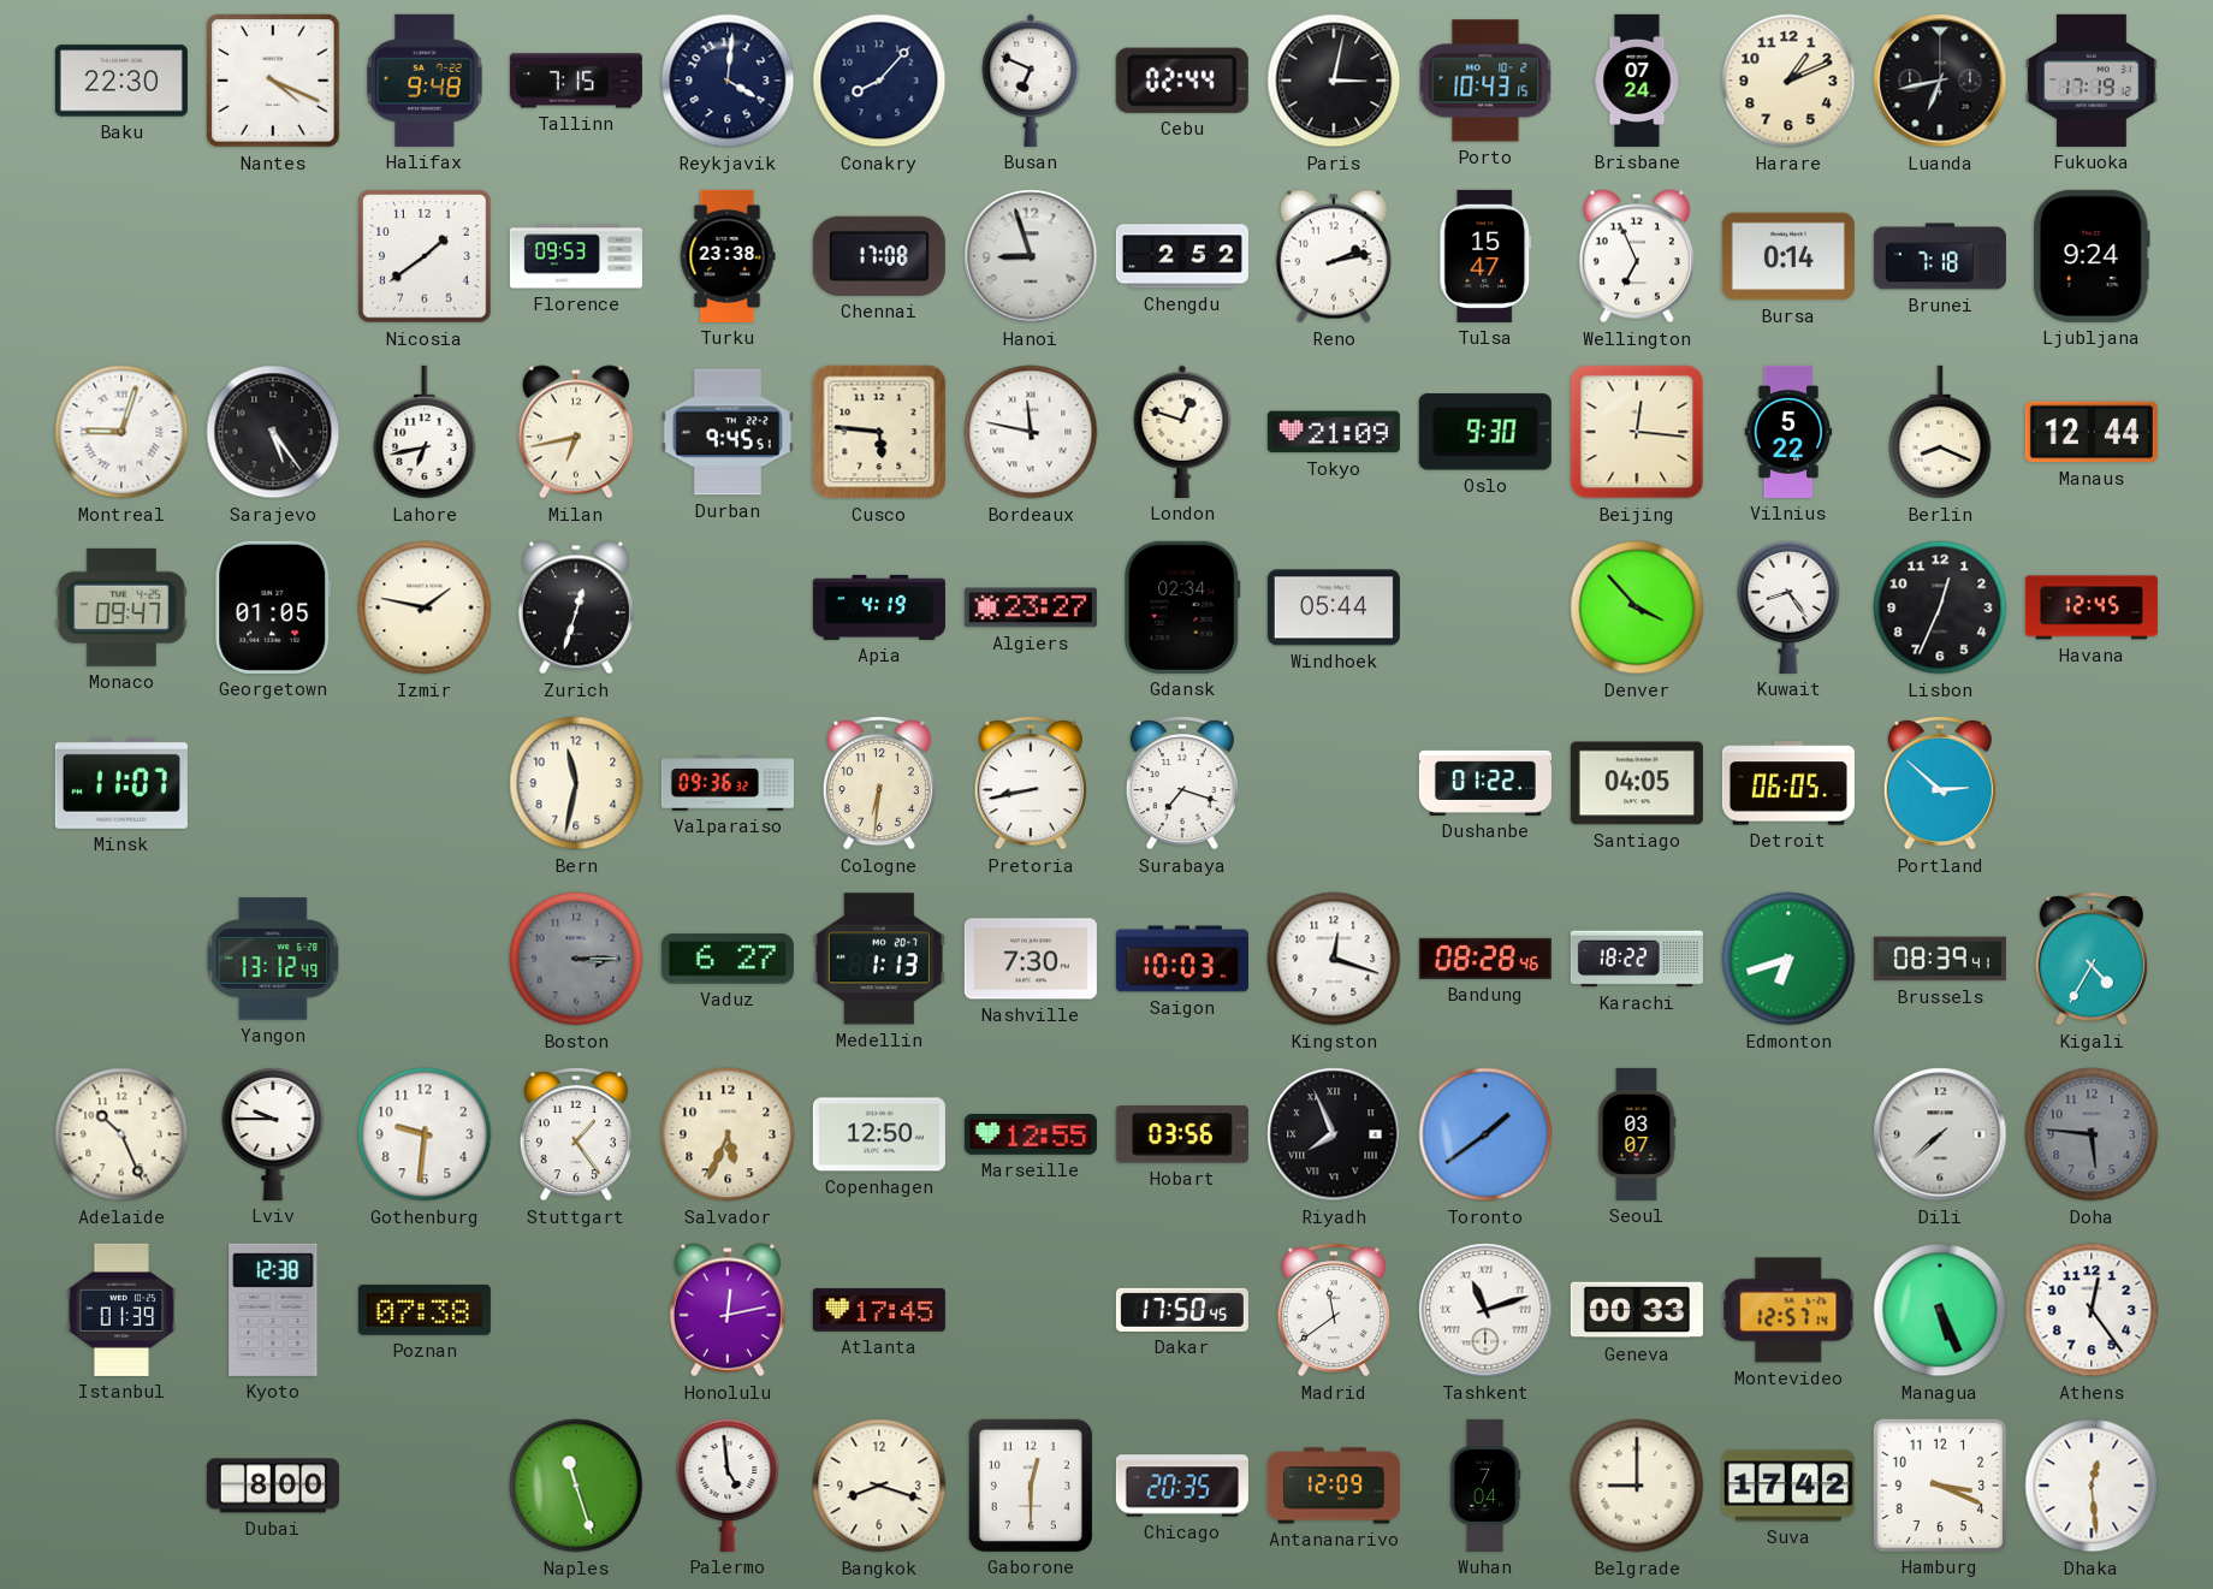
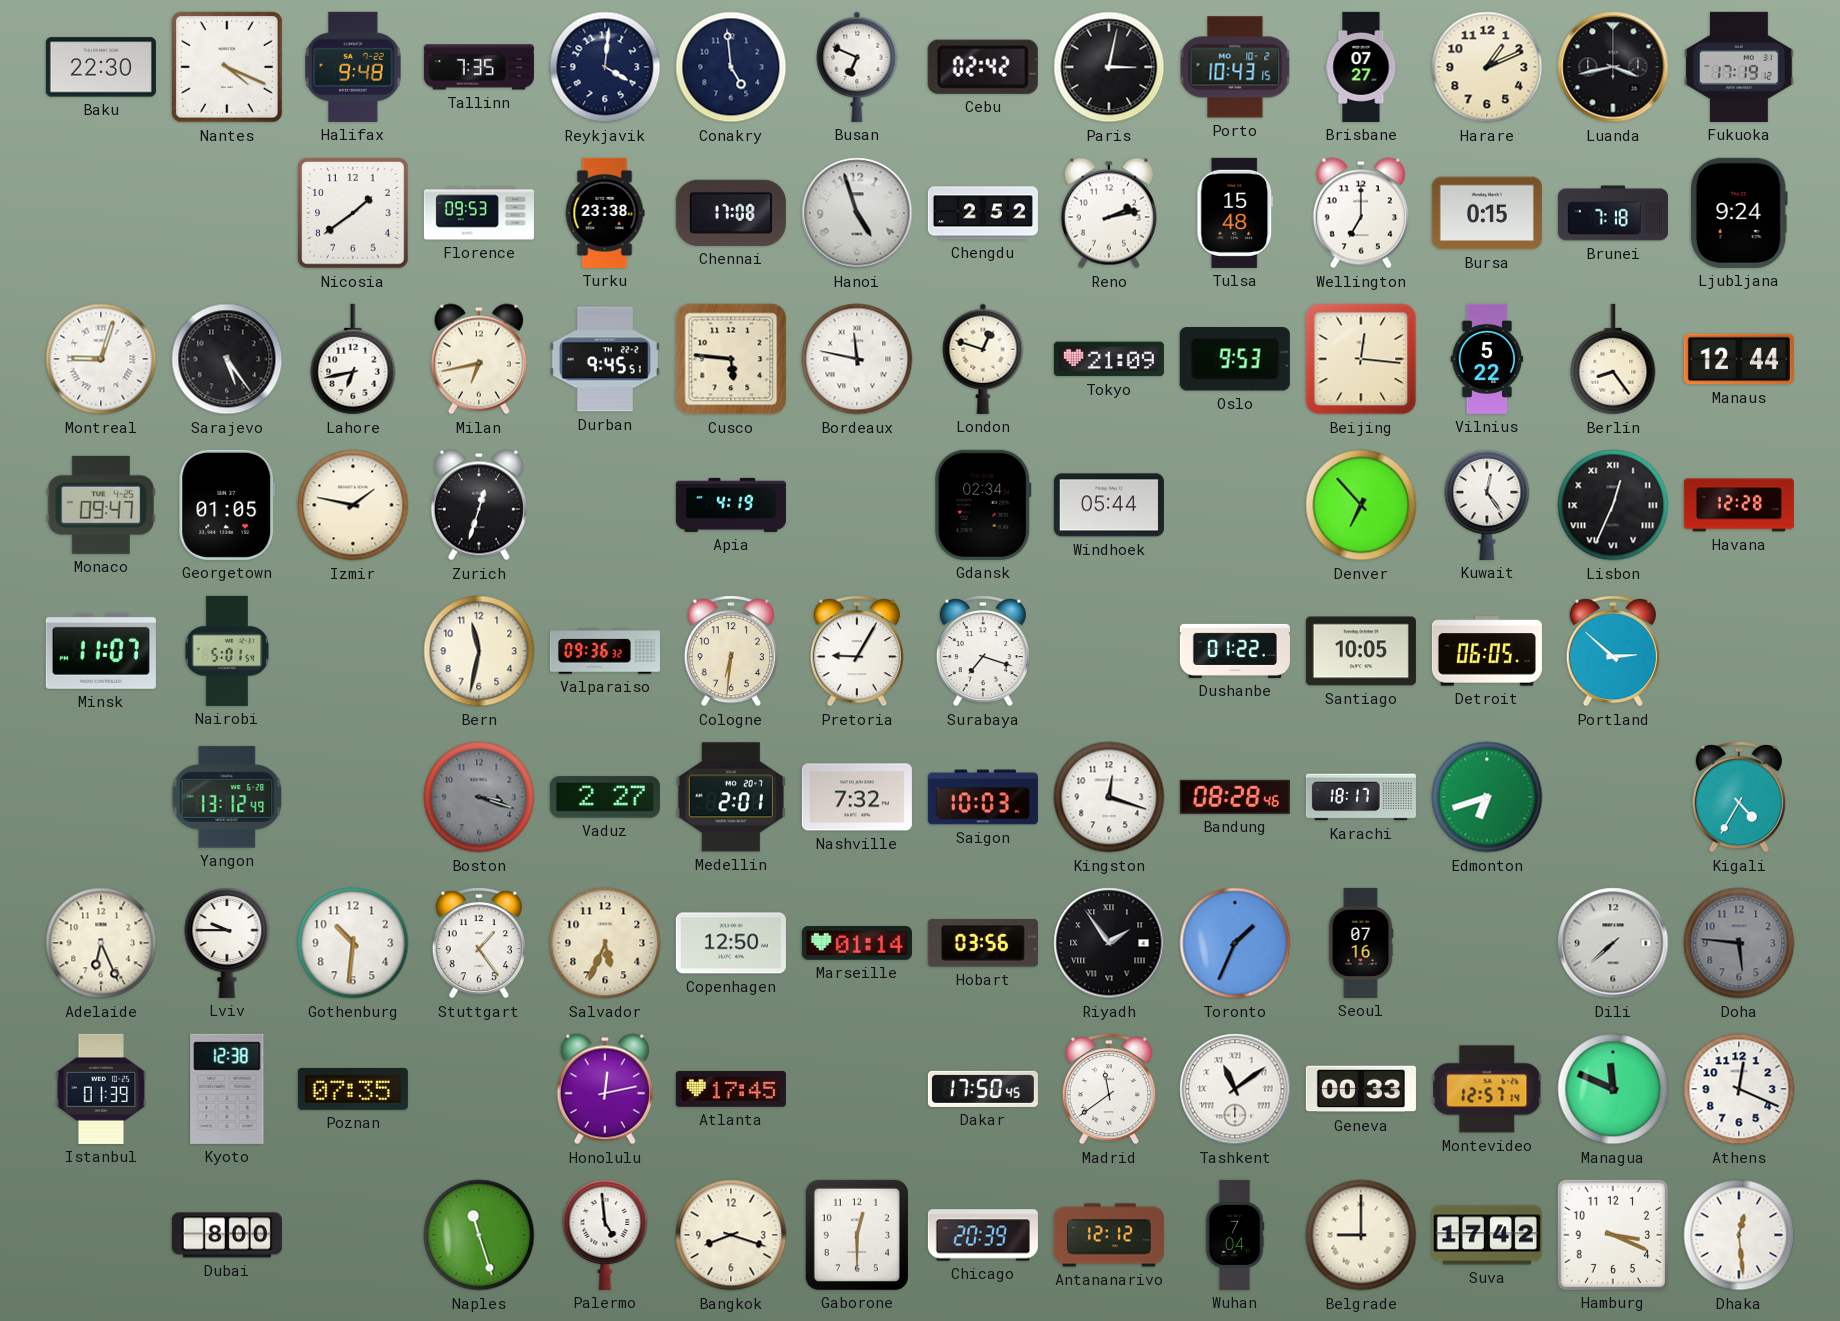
Tallinn: 7:15 -> 7:35 (479, 67)
Conakry: 8:07 -> 4:59 (731, 67)
Cebu: 02:44 -> 02:42 (983, 67)
Brisbane: 07:24 -> 07:27 (1361, 67)
Luanda: 6:43 -> 3:43 (1613, 67)
Hanoi: 8:57 -> 4:57 (857, 213)
Tulsa: 15:47 -> 15:48 (1235, 213)
Wellington: 6:56 -> 7:00 (1361, 213)
Bursa: 0:14 -> 0:15 (1487, 213)
Oslo: 9:30 -> 9:53 (1235, 359)
Berlin: 8:19 -> 8:24 (1613, 359)
Algiers: 23:27 -> none (1031, 607)
Denver: 3:53 -> 6:53 (1361, 505)
Kuwait: 8:24 -> 12:24 (1487, 505)
Lisbon numerals: Arabic -> Roman (1613, 505)
Havana: 12:45 -> 12:28 (1739, 505)
Nairobi: none -> 5:01 (227, 651)
Pretoria: 8:43 -> 9:05 (857, 651)
Santiago: 04:05 -> 10:05 (1361, 651)
Boston: 3:15 -> 3:18 (479, 797)
Vaduz: 6:27 -> 2:27 (605, 797)
Medellin: 1:13 -> 2:01 (731, 797)
Nashville: 7:30 -> 7:32 (857, 797)
Karachi: 18:22 -> 18:17 (1361, 797)
Brussels: 08:39 -> none (1940, 959)
Adelaide: 10:26 -> 6:26 (101, 943)
Gothenburg: 9:31 -> 10:31 (353, 943)
Marseille: 12:55 -> 01:14 (857, 944)
Riyadh: 7:56 -> 1:54 (1109, 943)
Toronto: 1:39 -> 1:34 (1235, 943)
Seoul: 03:07 -> 07:16 (1361, 943)
Poznan: 07:38 -> 07:35 (353, 1089)
Tashkent: 11:12 -> 11:09 (1235, 1089)
Managua: 5:26 -> 11:49 (1613, 1089)
Athens: 12:24 -> 12:19 (1739, 1089)
Chicago: 20:35 -> 20:39 (983, 1235)
Antananarivo: 12:09 -> 12:12 (1109, 1235)
